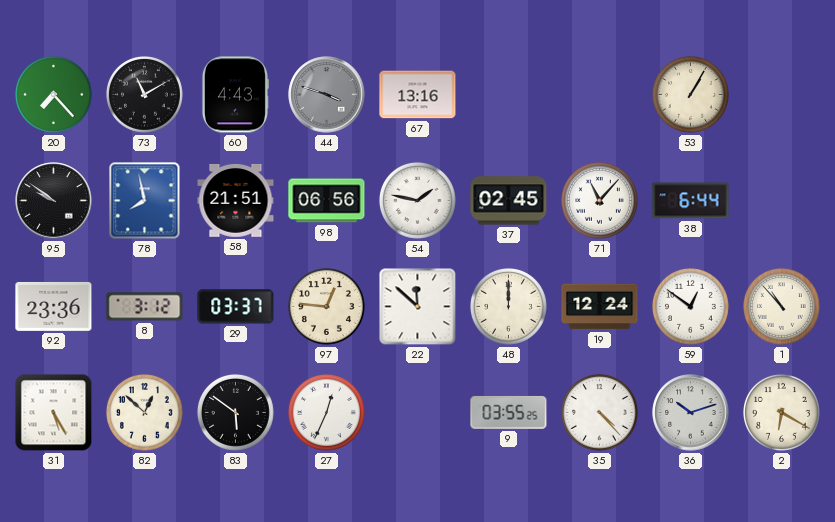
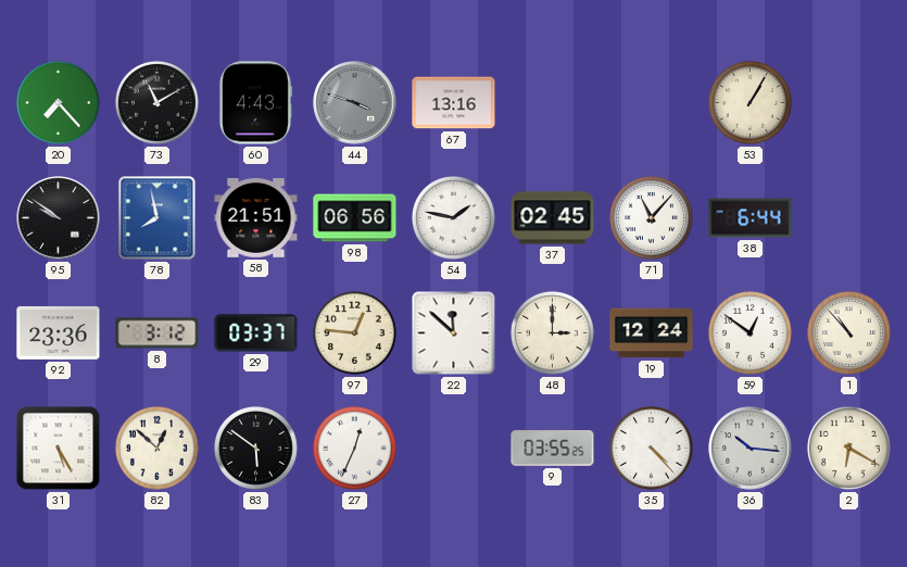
48: 12:00 -> 3:00 (552, 332)
36: 10:12 -> 10:16 (751, 449)
